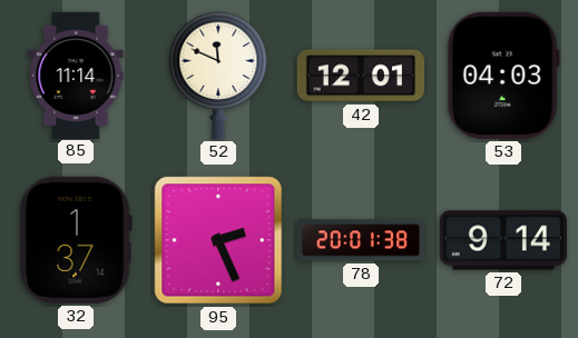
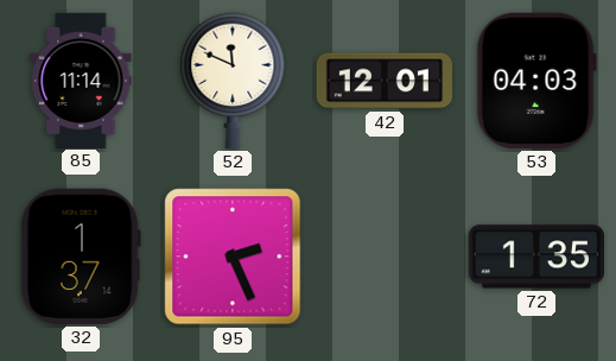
78: 20:01 -> none (360, 240)
72: 9:14 -> 1:35 (535, 256)
